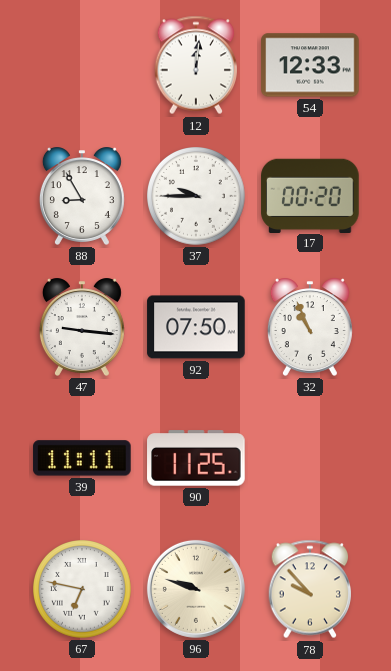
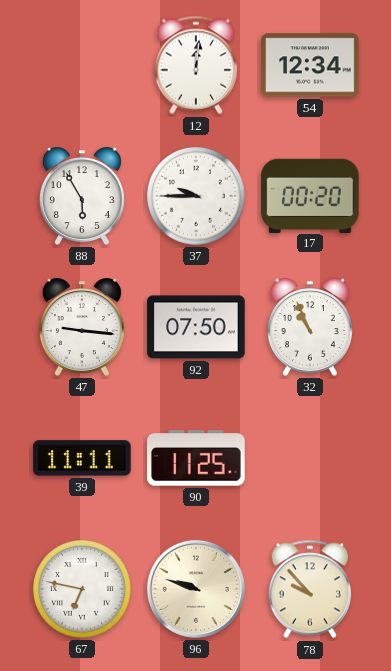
54: 12:33 -> 12:34 (310, 65)
88: 8:55 -> 5:55 (82, 196)
